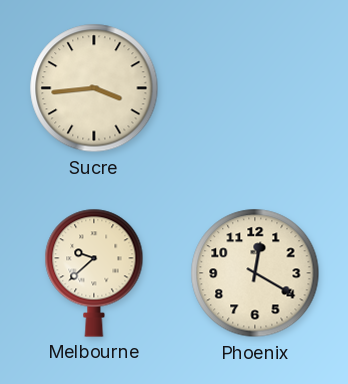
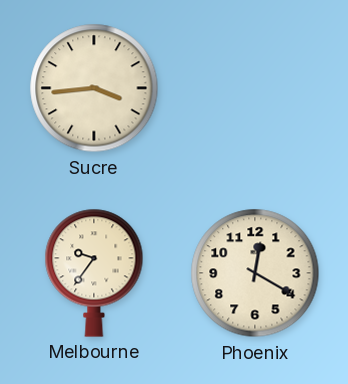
Melbourne: 9:38 -> 9:36 (94, 273)
